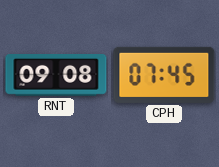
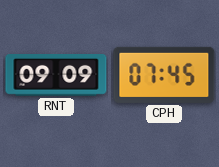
RNT: 09:08 -> 09:09 (56, 76)
